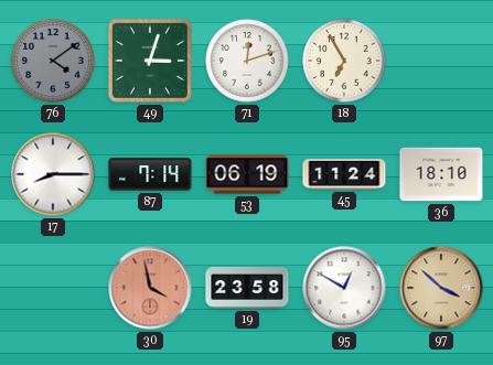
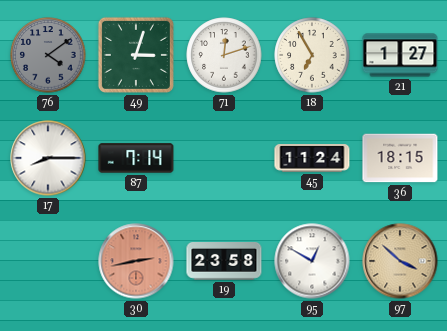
21: none -> 1:27 (400, 55)
53: 06:19 -> none (247, 174)
36: 18:10 -> 18:15 (400, 158)
30: 3:58 -> 2:43 (136, 261)
